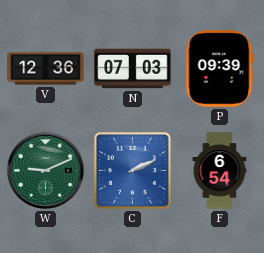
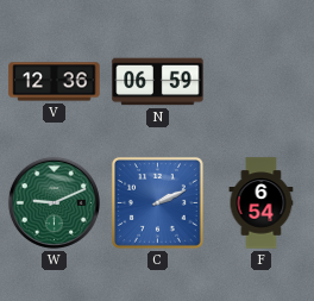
N: 07:03 -> 06:59 (158, 82)
P: 09:39 -> none (220, 69)
